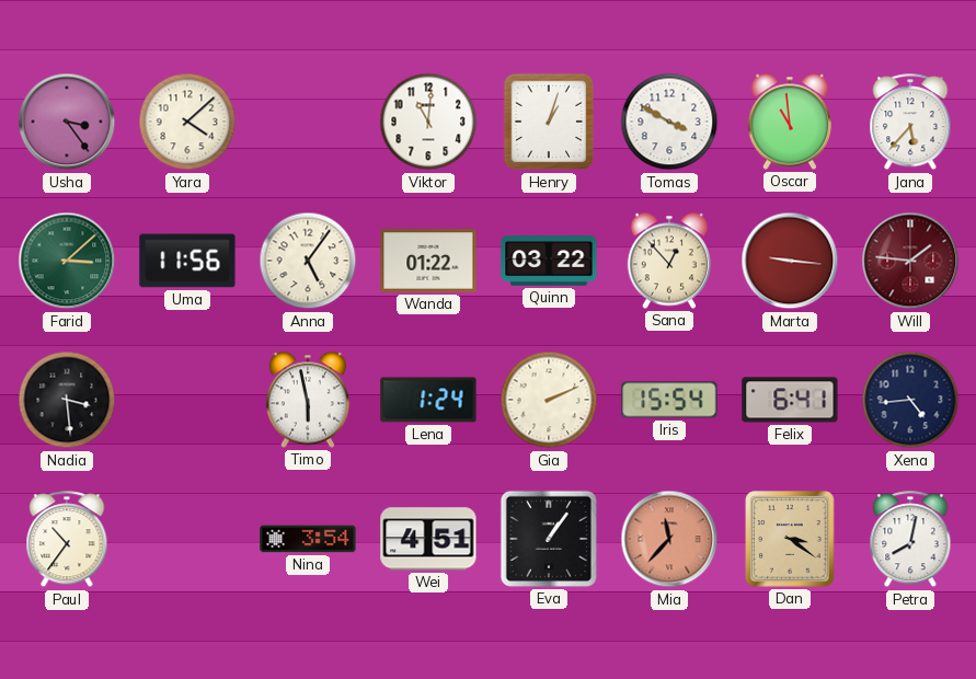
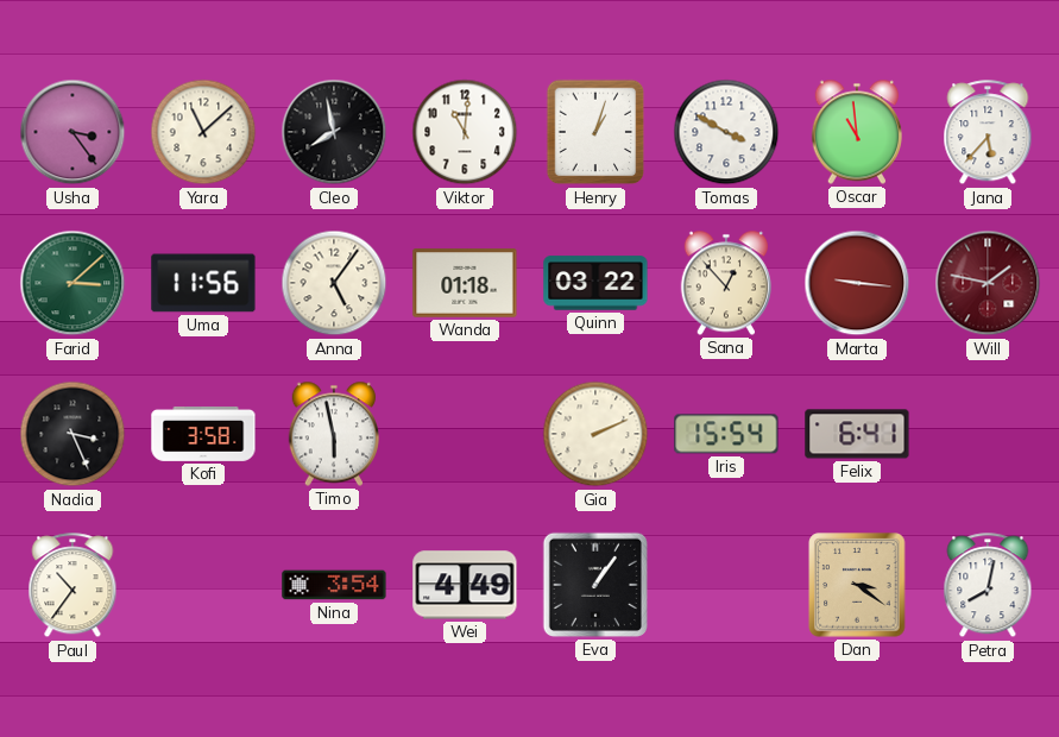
Yara: 4:08 -> 11:08 (203, 132)
Cleo: none -> 7:58 (334, 132)
Wanda: 01:22 -> 01:18 (465, 283)
Will: 1:46 -> 1:47 (988, 283)
Nadia: 3:29 -> 3:26 (73, 434)
Kofi: none -> 3:58 (203, 434)
Lena: 1:24 -> none (428, 400)
Xena: 4:44 -> none (910, 400)
Wei: 4:51 -> 4:49 (465, 585)
Mia: 11:37 -> none (669, 539)
